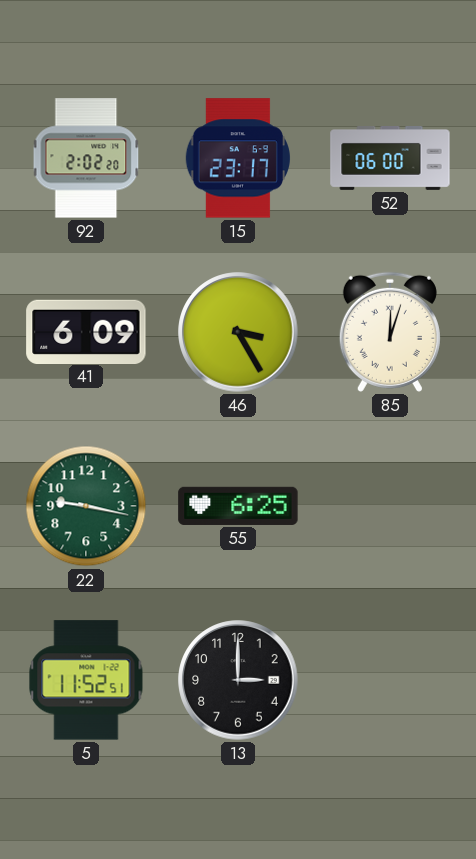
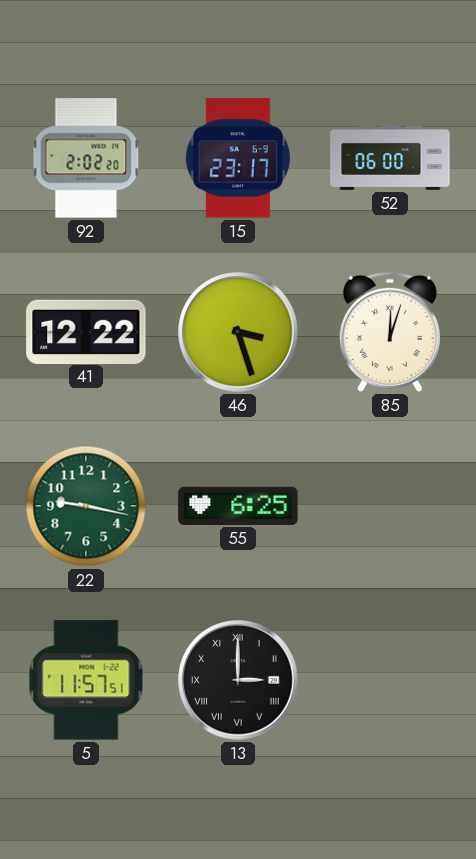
41: 6:09 -> 12:22 (86, 331)
46: 3:25 -> 3:27 (238, 332)
5: 11:52 -> 11:57 (86, 680)
13 numerals: Arabic -> Roman (238, 680)
